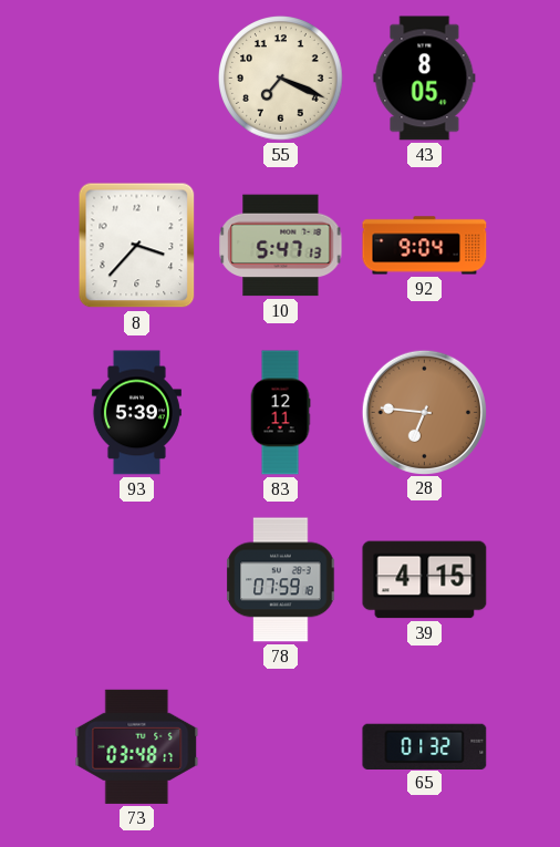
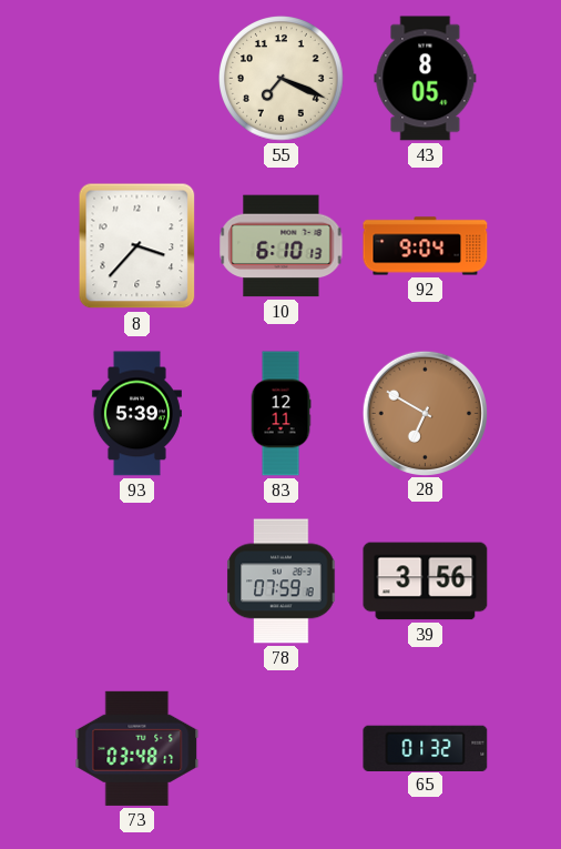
10: 5:47 -> 6:10 (282, 246)
28: 6:46 -> 6:50 (425, 413)
39: 4:15 -> 3:56 (426, 582)
